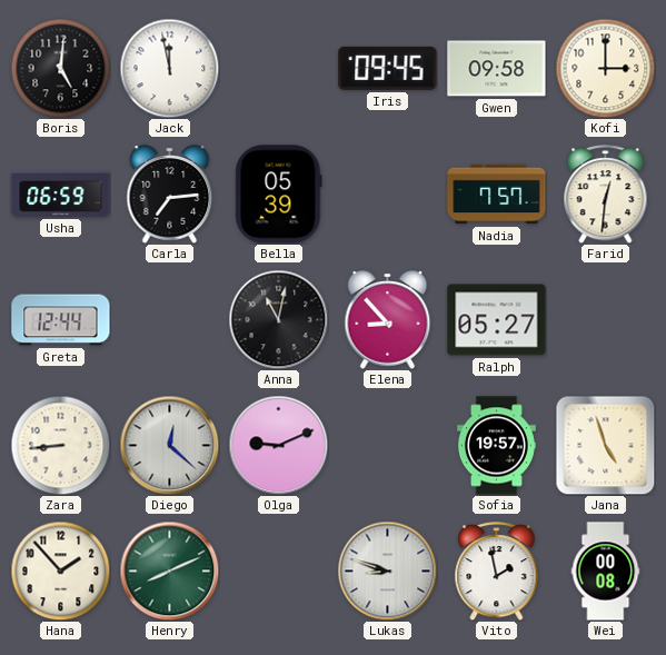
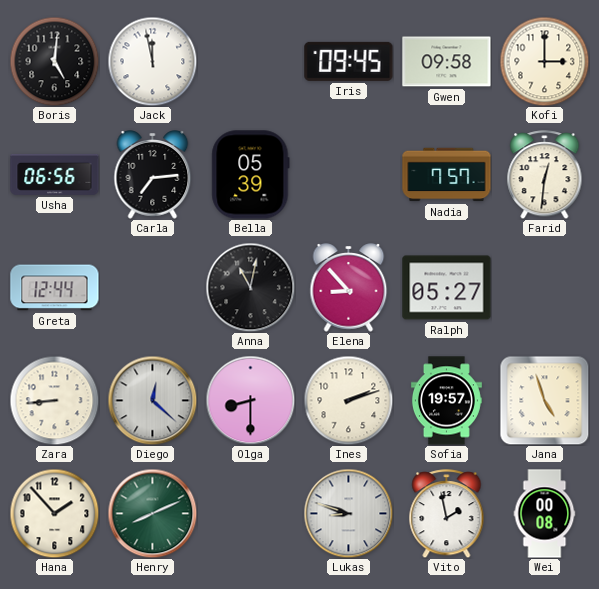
Usha: 06:59 -> 06:56 (55, 174)
Olga: 9:11 -> 8:30 (250, 400)
Ines: none -> 2:12 (348, 400)
